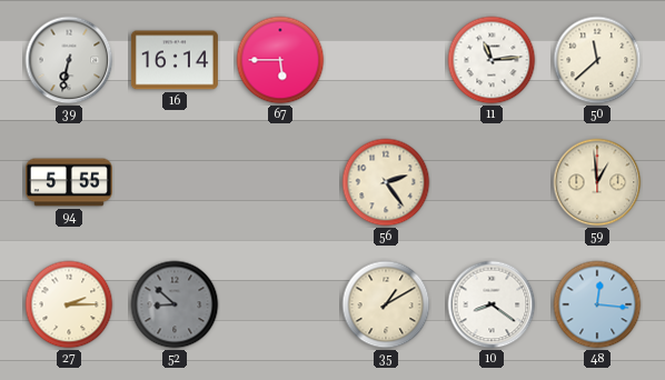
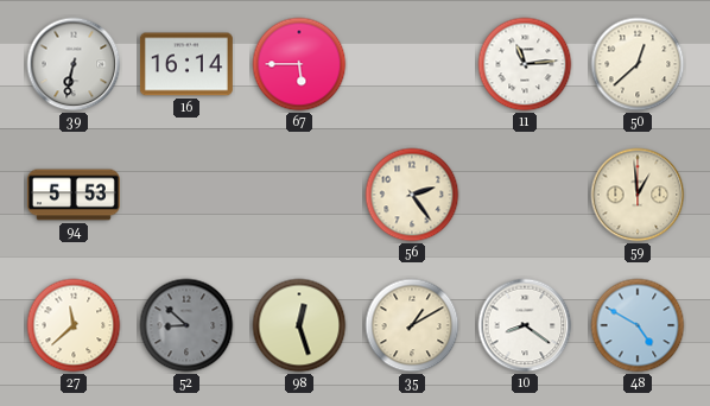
50: 11:38 -> 12:38 (638, 64)
94: 5:55 -> 5:53 (74, 195)
27: 2:15 -> 11:38 (74, 325)
98: none -> 12:27 (299, 325)
48: 12:16 -> 4:50 (638, 325)
